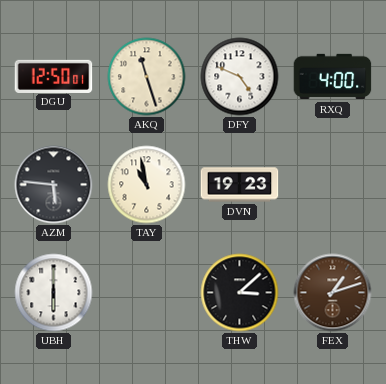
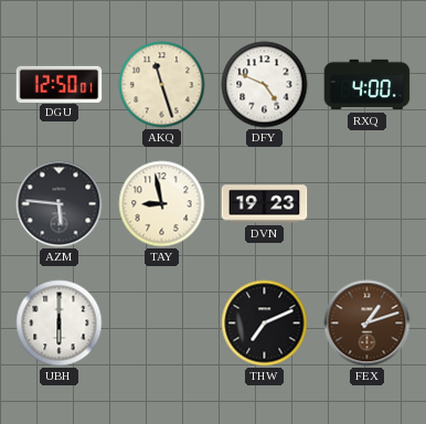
TAY: 10:58 -> 8:58 (162, 204)
THW: 3:08 -> 7:11 (265, 324)
